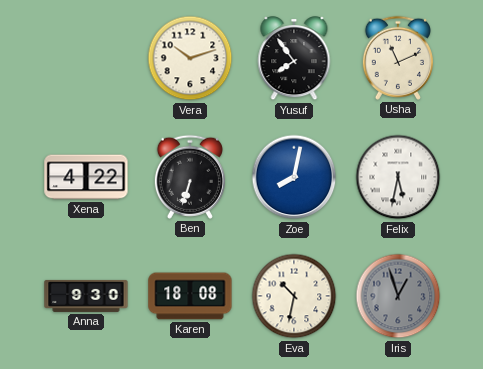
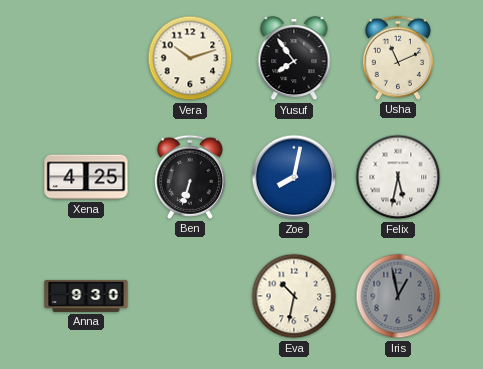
Xena: 4:22 -> 4:25 (86, 177)
Karen: 18:08 -> none (190, 296)
Iris: 12:57 -> 12:58 (398, 296)
